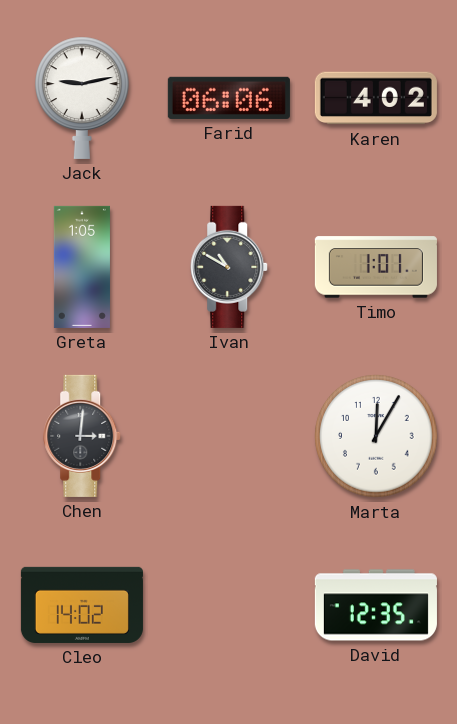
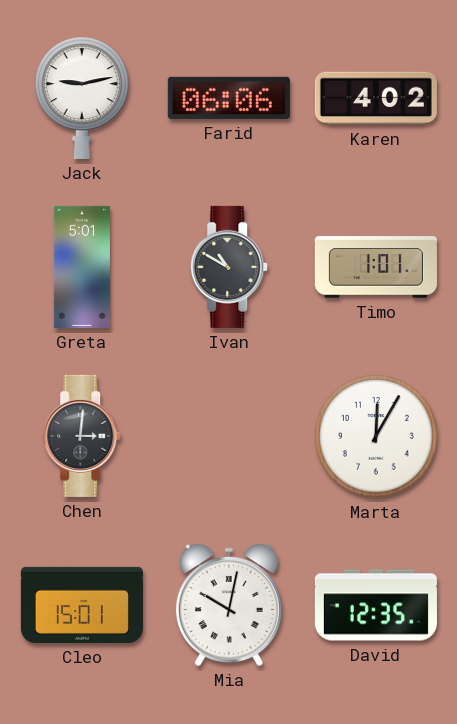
Greta: 1:05 -> 5:01 (82, 267)
Cleo: 14:02 -> 15:01 (82, 605)
Mia: none -> 10:02 (229, 605)
